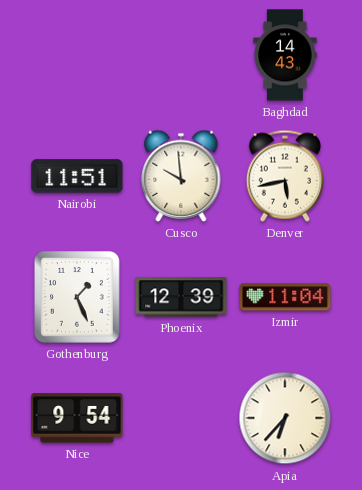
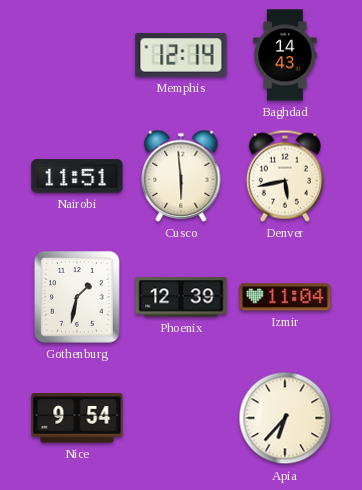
Memphis: none -> 12:14 (181, 55)
Cusco: 9:59 -> 5:59 (181, 176)
Gothenburg: 1:26 -> 1:32 (78, 298)
